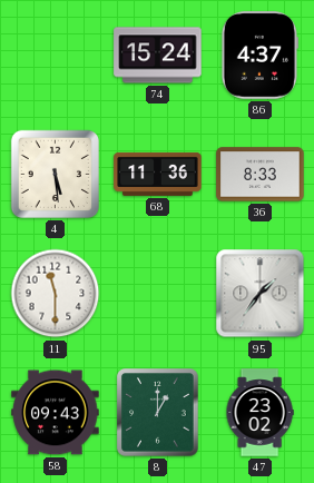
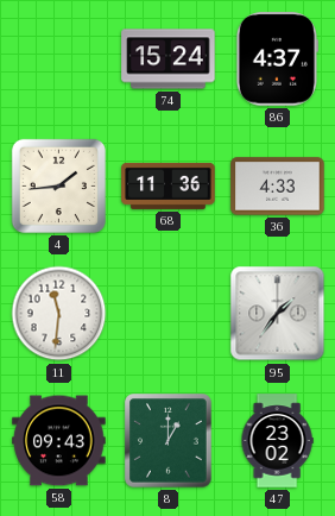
4: 5:29 -> 1:44 (58, 185)
36: 8:33 -> 4:33 (278, 187)
11: 11:30 -> 11:31 (59, 314)
